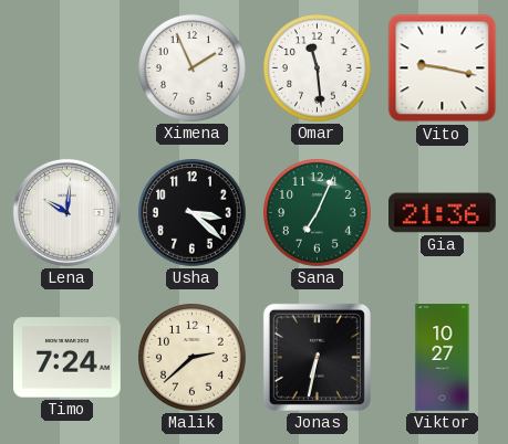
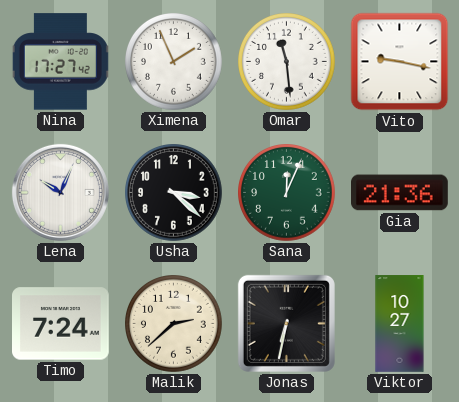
Nina: none -> 17:27 (60, 62)
Lena: 10:01 -> 10:04 (60, 192)
Sana: 7:04 -> 12:04 (287, 193)
